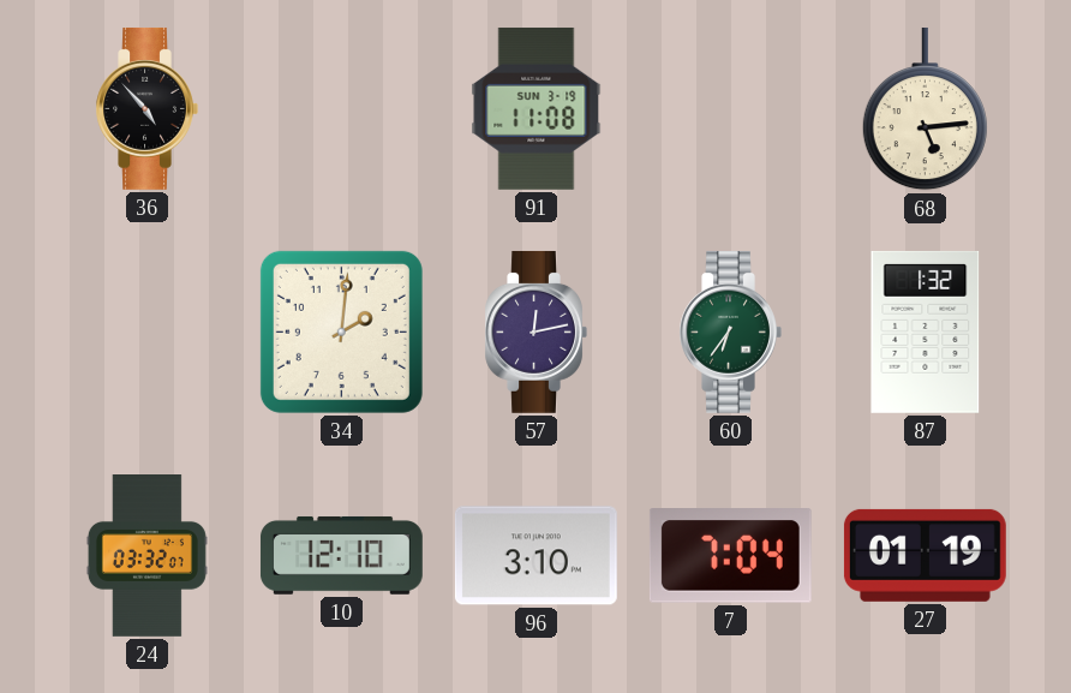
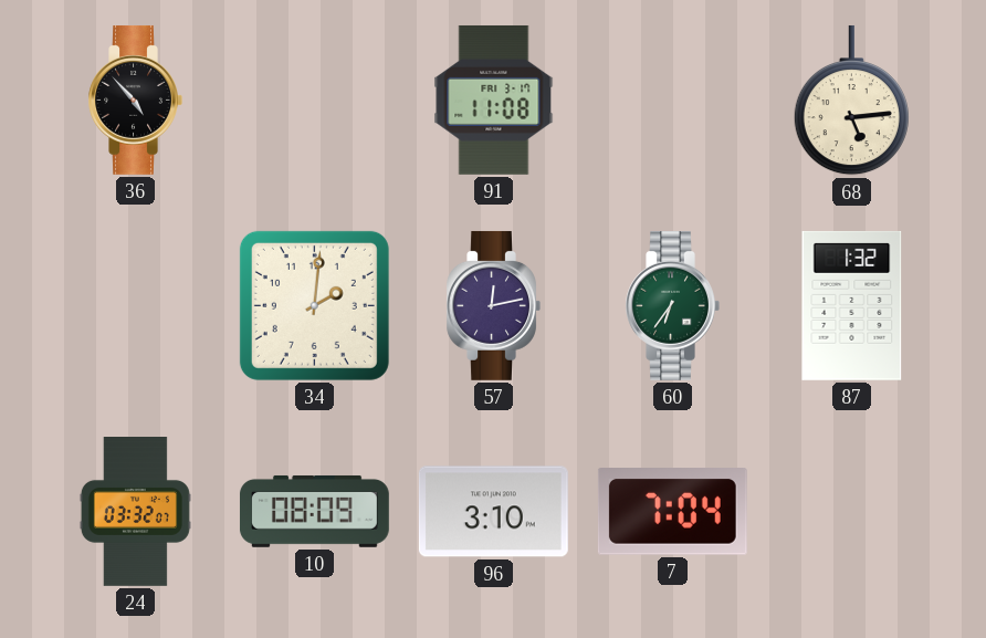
91 date: SUN 3-19 -> FRI 3-17 (494, 100)
10: 12:10 -> 08:09 (314, 511)
27: 01:19 -> none (925, 555)
